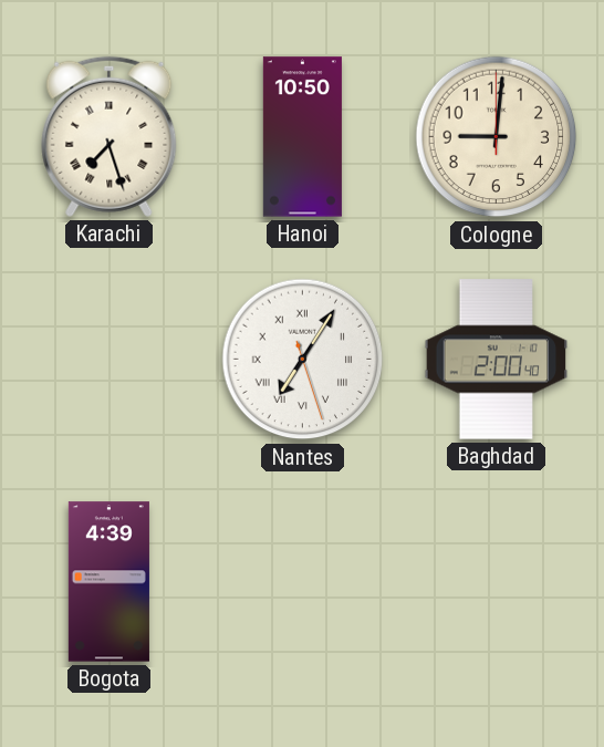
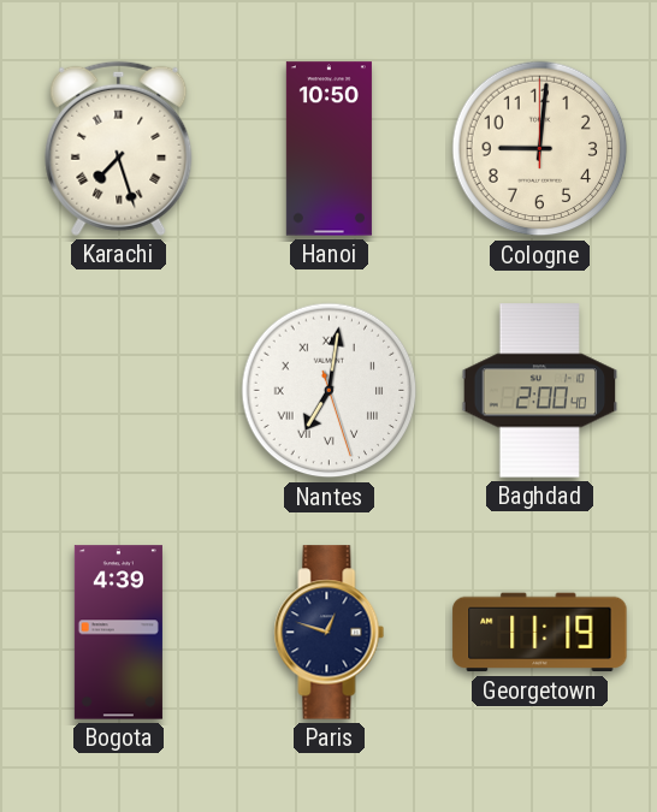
Nantes: 7:05 -> 7:01 (330, 391)
Paris: none -> 12:48 (330, 633)
Georgetown: none -> 11:19 (540, 633)
